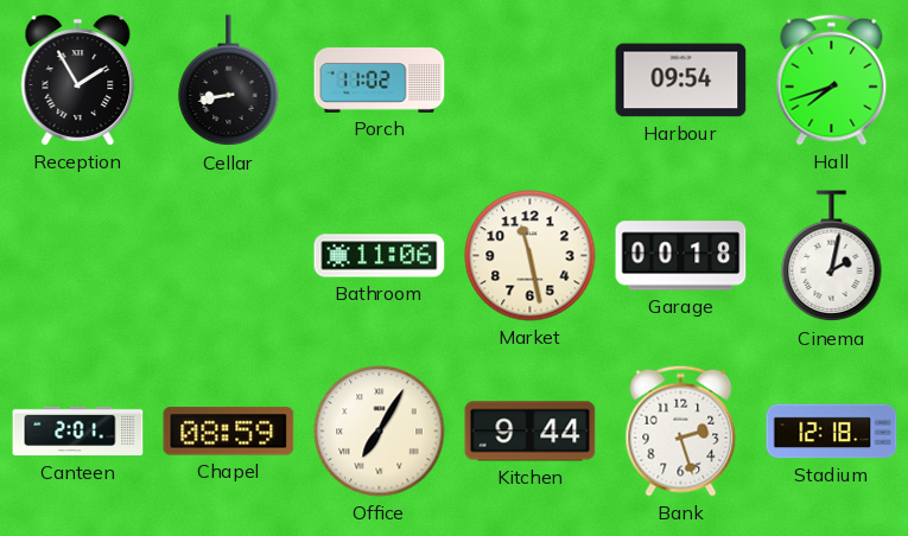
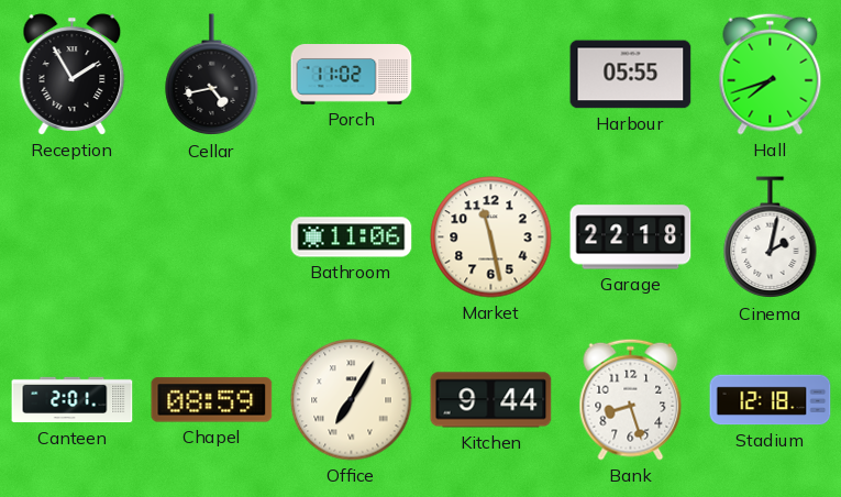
Cellar: 8:43 -> 4:43 (212, 75)
Harbour: 09:54 -> 05:55 (631, 75)
Garage: 00:18 -> 22:18 (631, 238)
Bank: 2:27 -> 8:27 (631, 399)
